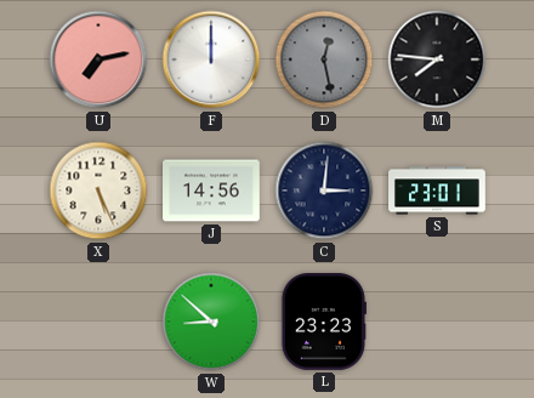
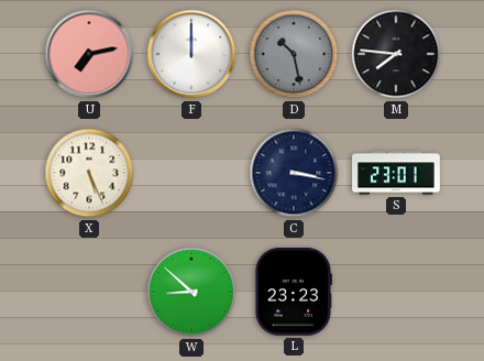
D: 12:28 -> 10:28 (294, 54)
J: 14:56 -> none (212, 191)
C: 3:01 -> 3:17 (294, 173)
